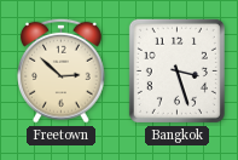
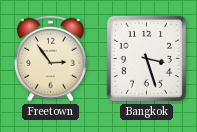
Freetown: 2:52 -> 2:54 (51, 58)
